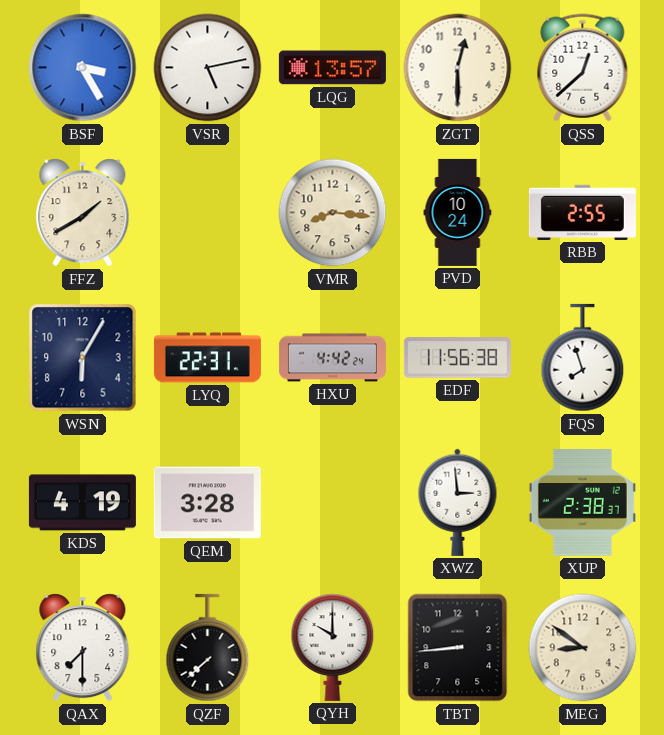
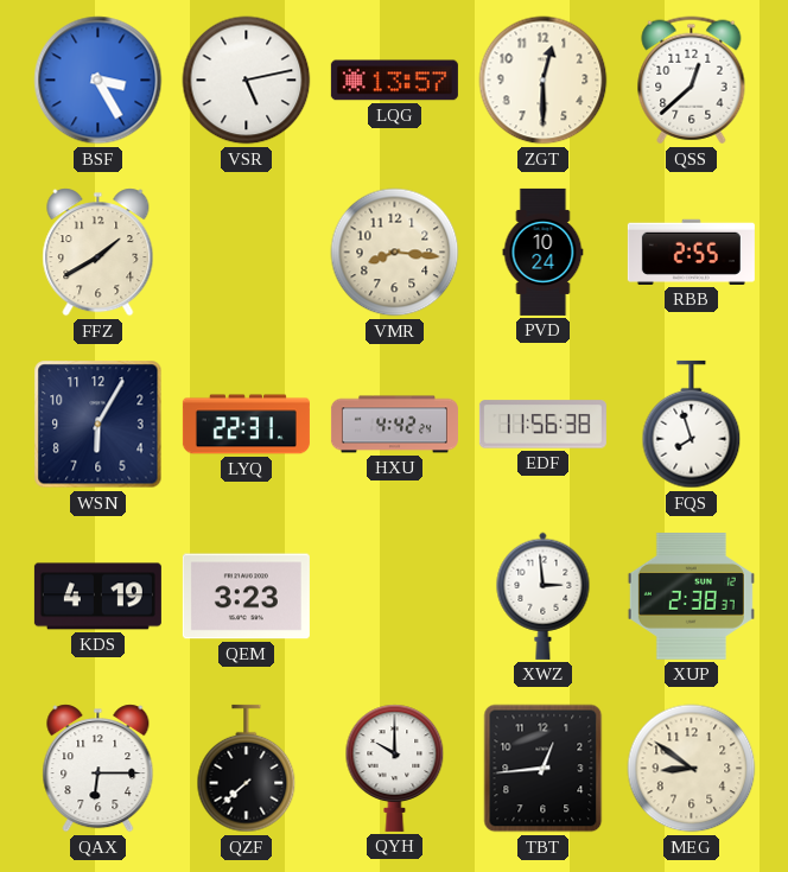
QEM: 3:28 -> 3:23 (246, 597)
QAX: 7:30 -> 6:15 (99, 769)
TBT: 8:44 -> 12:44 (544, 769)
